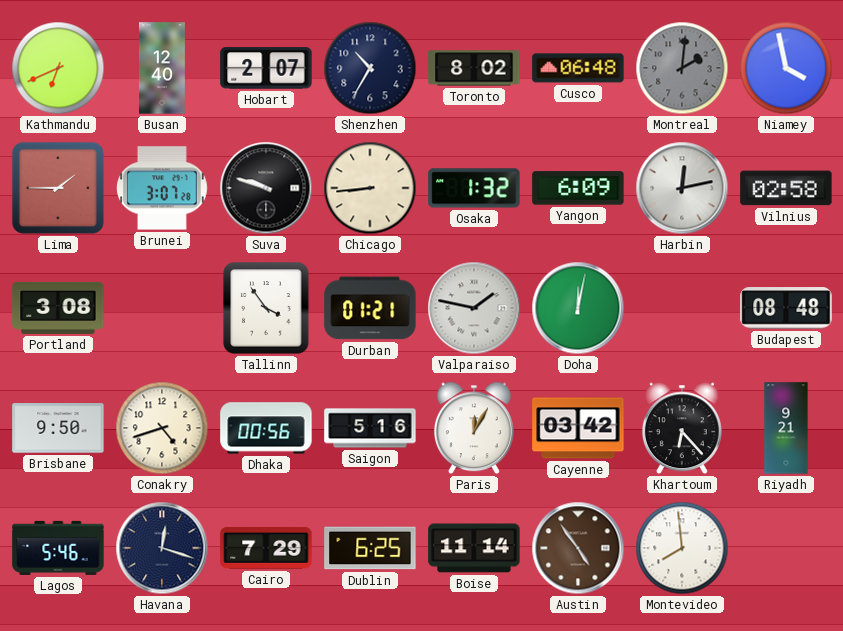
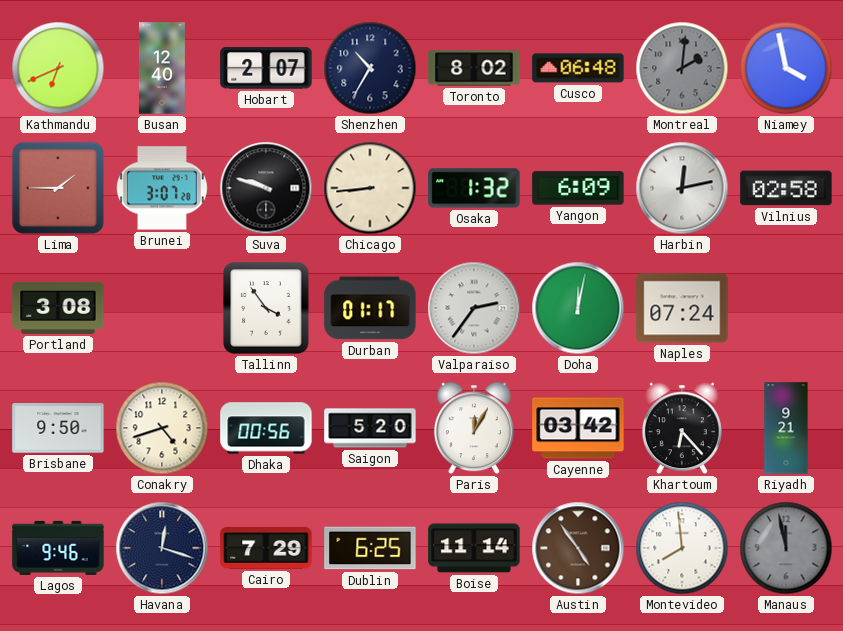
Durban: 01:21 -> 01:17 (370, 308)
Valparaiso: 1:47 -> 2:36 (474, 308)
Naples: none -> 07:24 (682, 308)
Budapest: 08:48 -> none (786, 308)
Saigon: 5:16 -> 5:20 (370, 428)
Lagos: 5:46 -> 9:46 (58, 548)
Manaus: none -> 11:58 (786, 548)
